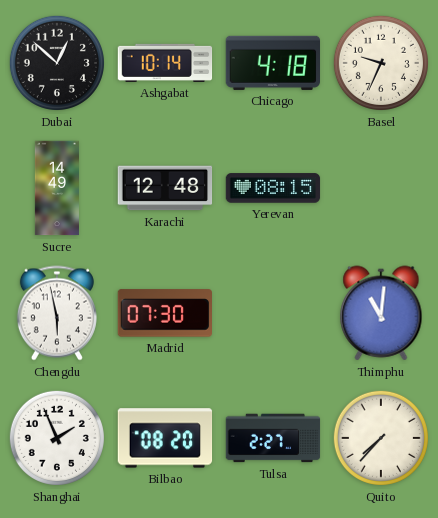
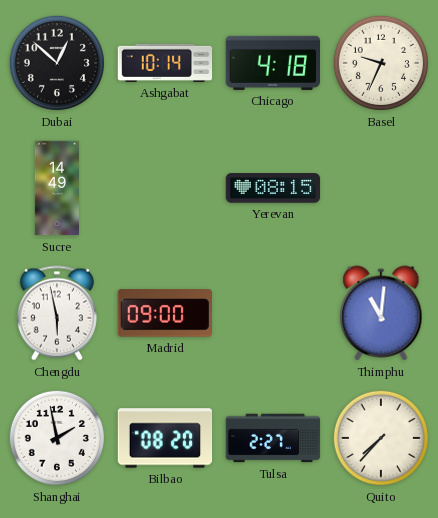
Karachi: 12:48 -> none (165, 188)
Madrid: 07:30 -> 09:00 (164, 313)
Shanghai: 1:56 -> 1:58 (57, 438)
